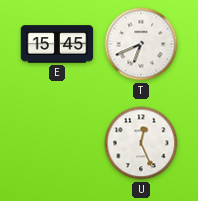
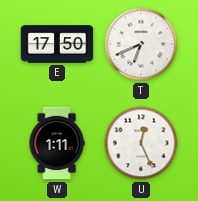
E: 15:45 -> 17:50 (57, 44)
W: none -> 1:11 (57, 143)
